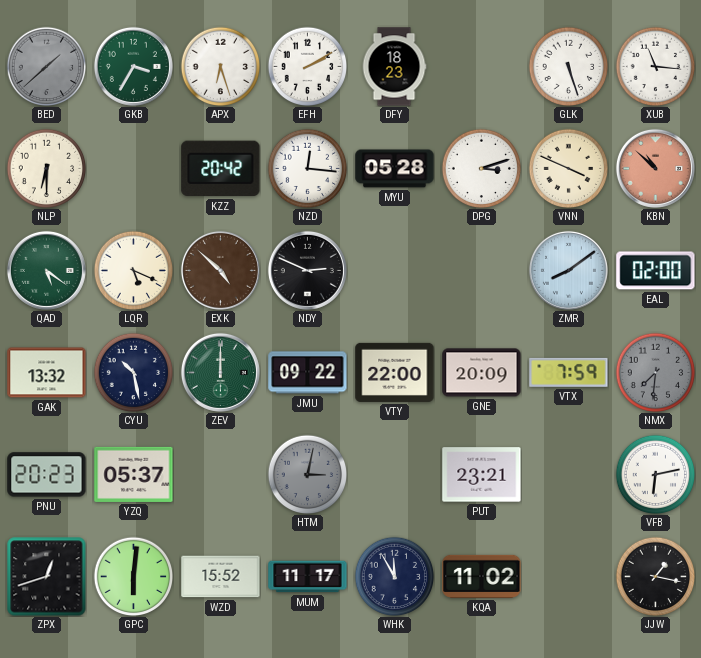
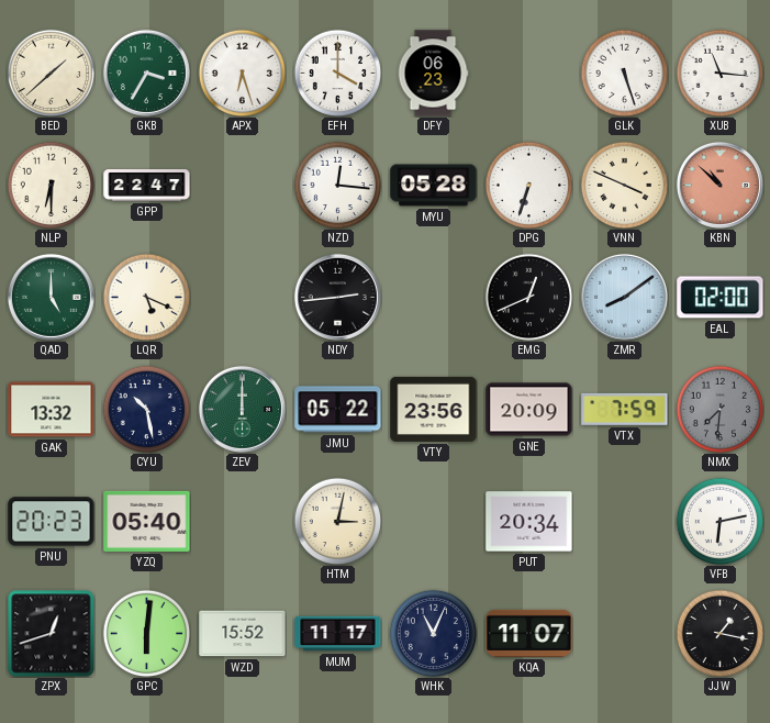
BED dial: grey -> cream (51, 73)
EFH: 2:10 -> 4:00 (337, 73)
DFY: 18:23 -> 06:23 (433, 74)
GPP: none -> 22:47 (147, 186)
KZZ: 20:42 -> none (221, 169)
DPG: 3:12 -> 6:33 (528, 185)
QAD: 5:21 -> 5:00 (51, 297)
EXK: 4:52 -> none (220, 270)
NDY: 2:49 -> 2:44 (337, 297)
EMG: none -> 12:41 (528, 297)
JMU: 09:22 -> 05:22 (338, 410)
VTY: 22:00 -> 23:56 (434, 409)
YZQ: 05:37 -> 05:40 (147, 521)
HTM dial: grey -> cream (337, 521)
PUT: 23:21 -> 20:34 (529, 522)
WHK: 11:55 -> 11:04 (433, 633)
KQA: 11:02 -> 11:07 (529, 633)
